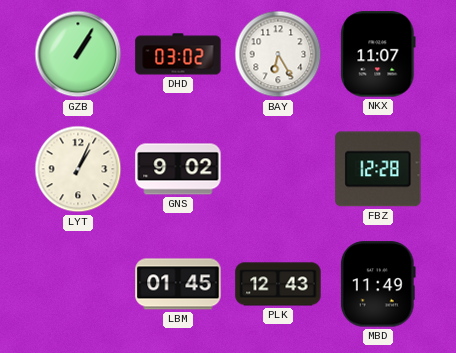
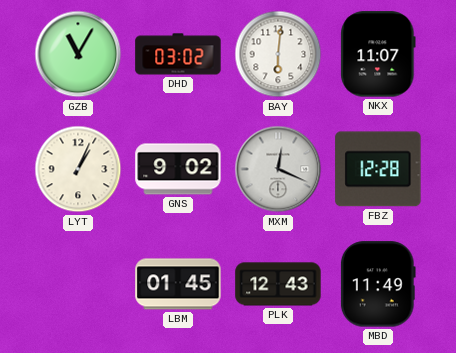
GZB: 1:05 -> 11:05 (78, 54)
BAY: 6:25 -> 6:01 (278, 54)
MXM: none -> 12:19 (278, 169)
